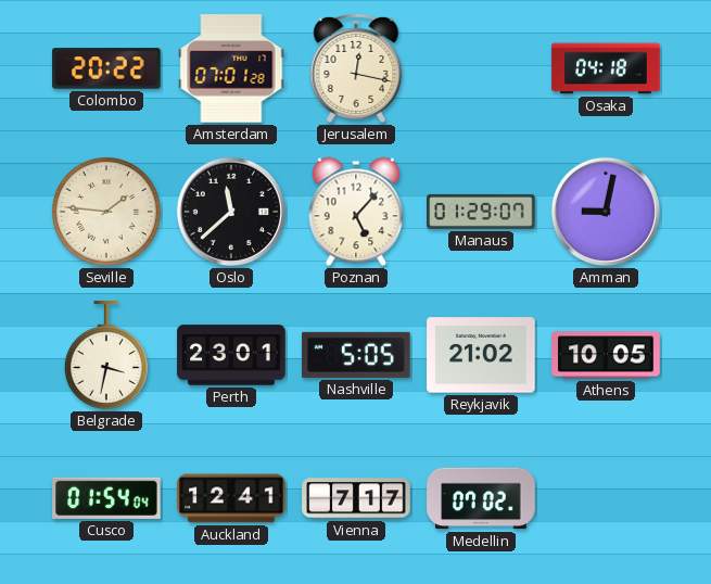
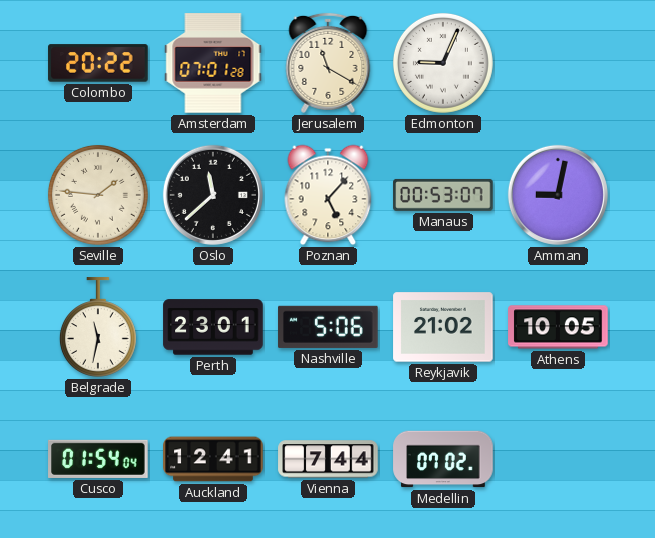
Jerusalem: 12:17 -> 11:20 (328, 63)
Edmonton: none -> 9:04 (443, 63)
Osaka: 04:18 -> none (606, 68)
Manaus: 01:29 -> 00:53 (443, 195)
Belgrade: 3:32 -> 11:32 (98, 327)
Nashville: 5:05 -> 5:06 (328, 327)
Vienna: 7:17 -> 7:44 (328, 459)
